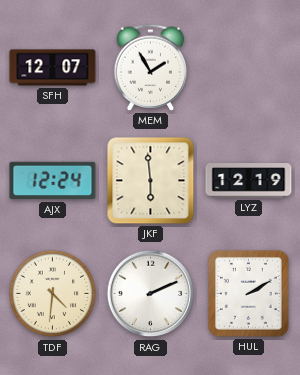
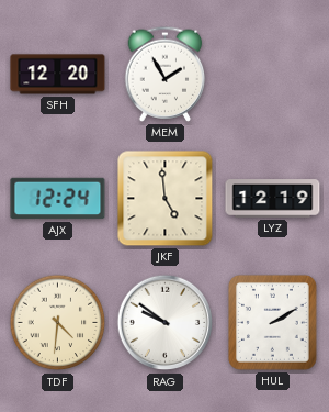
SFH: 12:07 -> 12:20 (58, 75)
JKF: 5:59 -> 4:59 (166, 199)
RAG: 2:11 -> 9:51 (166, 323)
